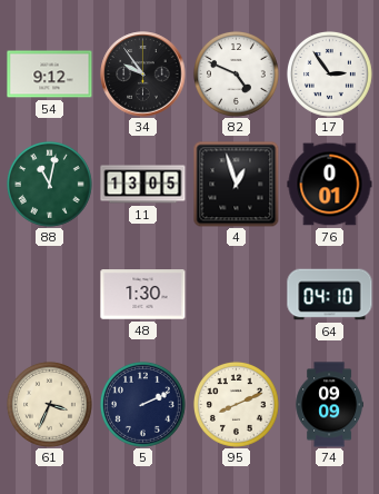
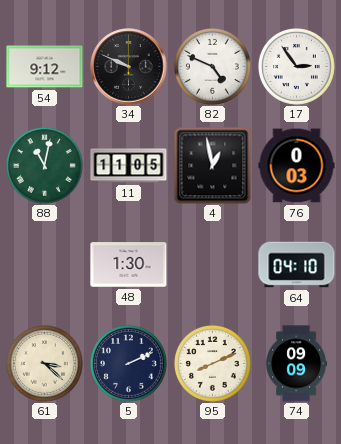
34: 9:54 -> 9:49 (129, 67)
11: 13:05 -> 11:05 (129, 166)
4: 12:57 -> 12:58 (212, 165)
76: 0:01 -> 0:03 (297, 166)
61: 3:34 -> 3:22 (44, 363)
